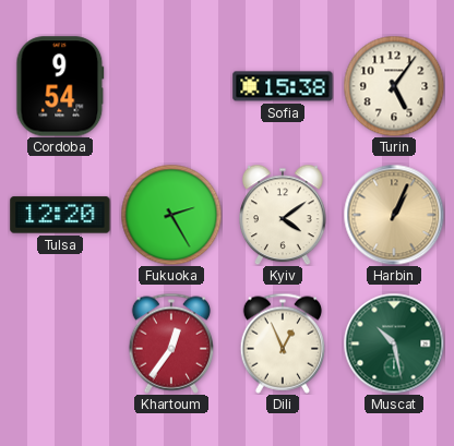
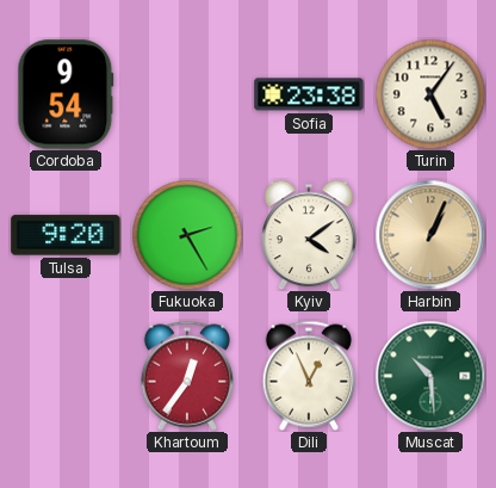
Sofia: 15:38 -> 23:38 (309, 94)
Tulsa: 12:20 -> 9:20 (66, 235)
Muscat: 10:28 -> 10:29 (430, 376)
